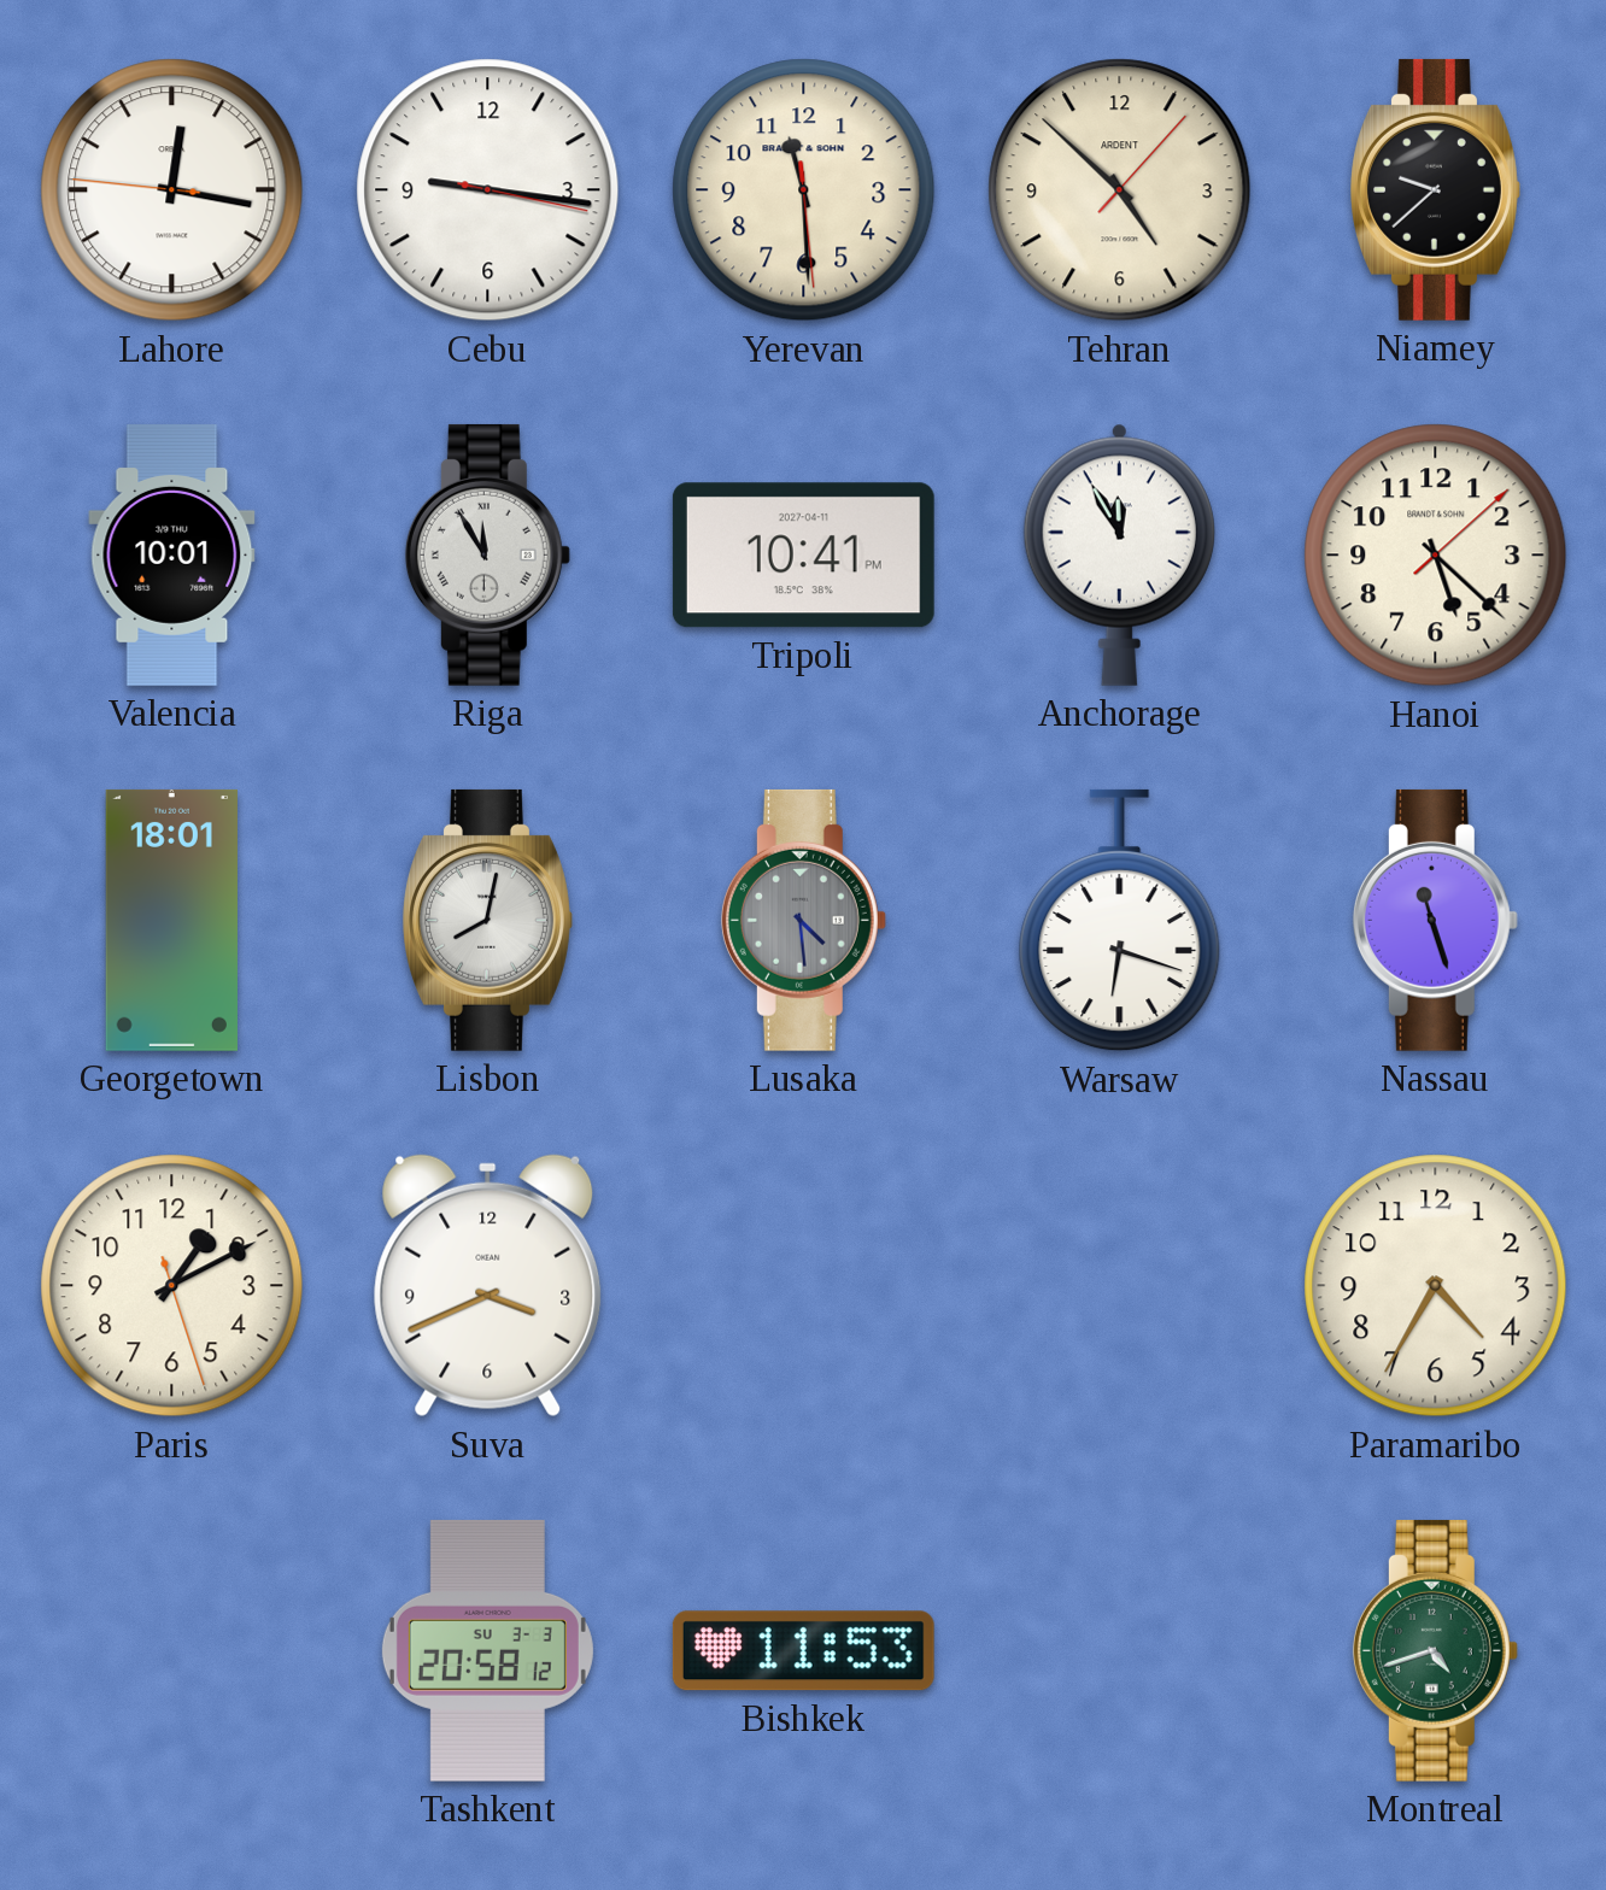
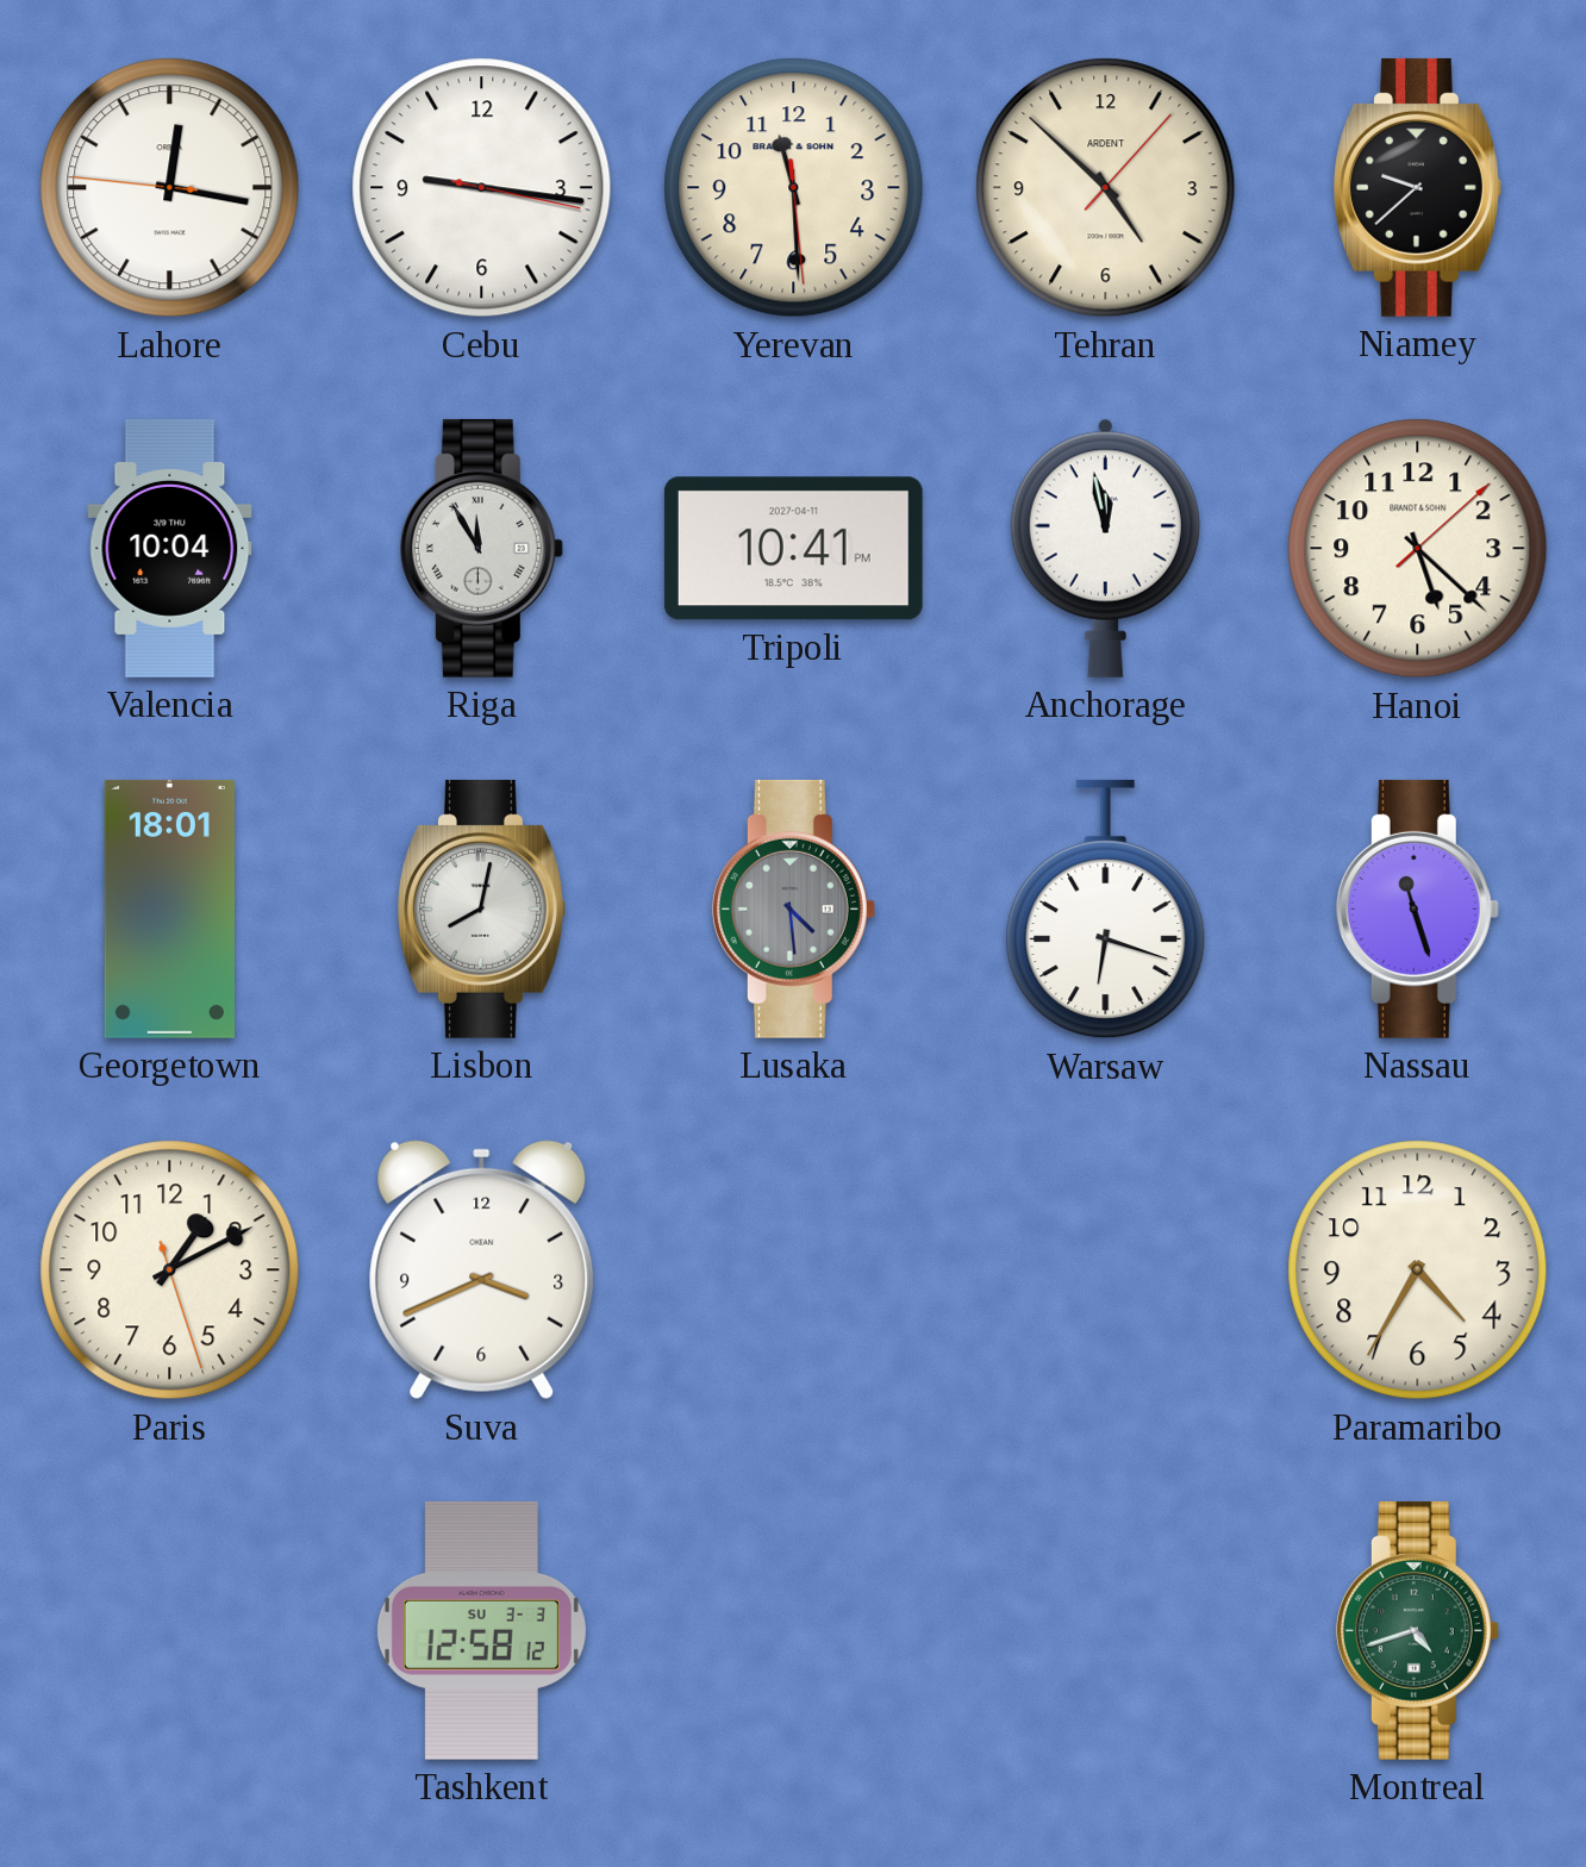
Valencia: 10:01 -> 10:04 (170, 548)
Anchorage: 11:55 -> 11:58 (1105, 548)
Tashkent: 20:58 -> 12:58 (481, 1630)
Bishkek: 11:53 -> none (803, 1651)
